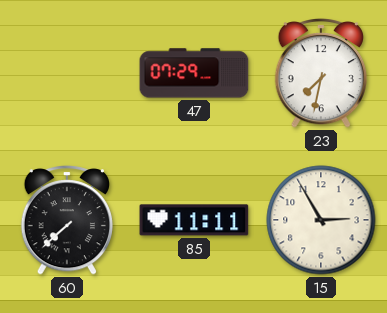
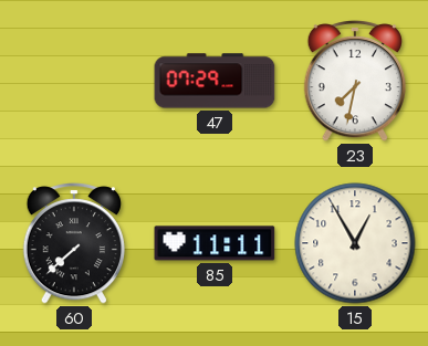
15: 2:55 -> 12:55 (355, 243)
